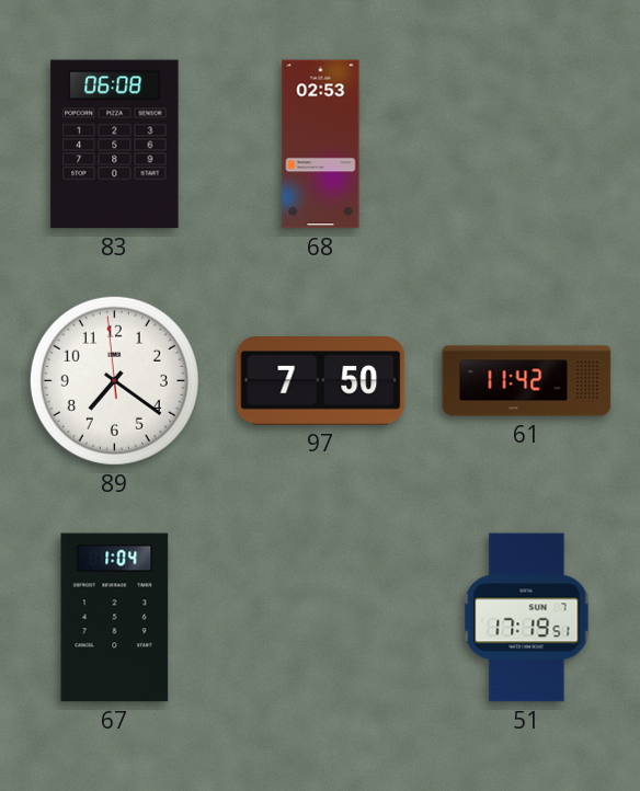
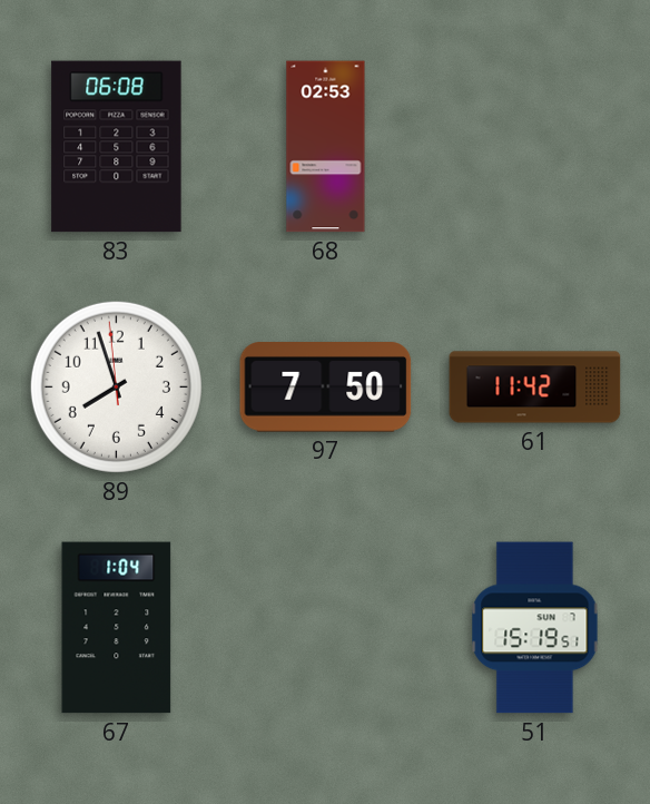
89: 7:20 -> 7:56 (116, 386)
51: 17:19 -> 15:19 (535, 628)
